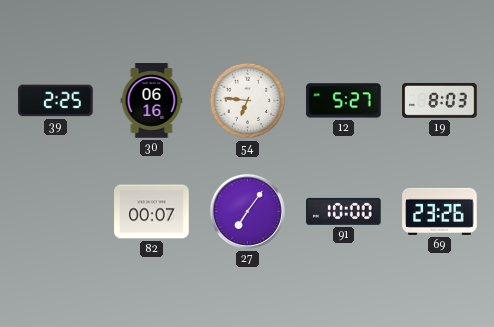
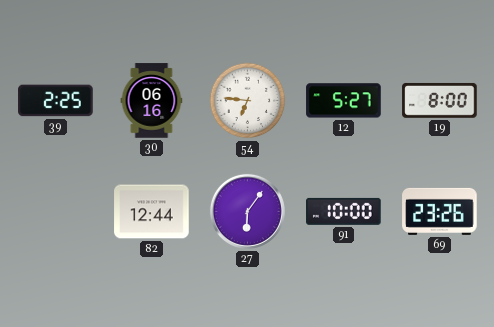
19: 8:03 -> 8:00 (440, 100)
82: 00:07 -> 12:44 (152, 212)
27: 7:06 -> 6:06 (247, 211)
